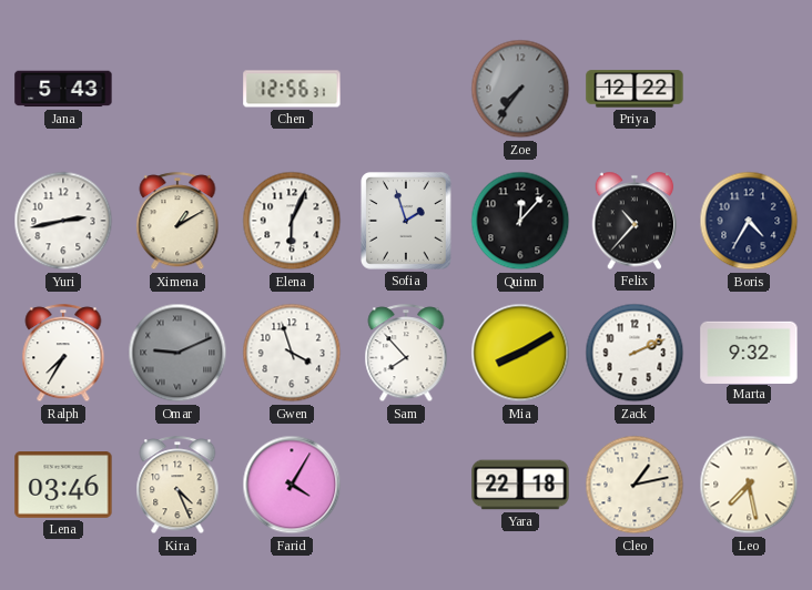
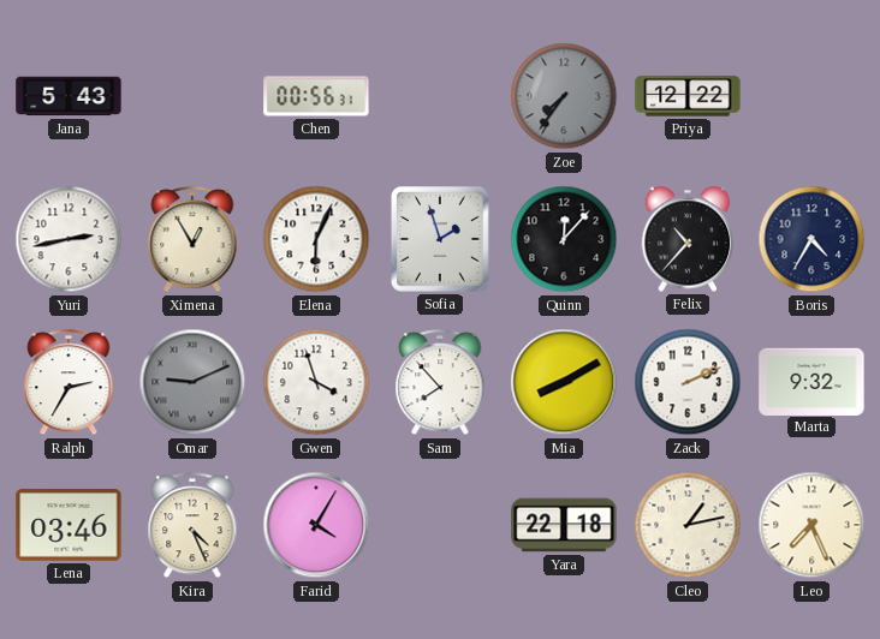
Chen: 12:56 -> 00:56 (316, 96)
Ximena: 1:10 -> 12:55 (192, 240)
Ralph: 7:35 -> 2:35 (69, 383)
Leo: 7:28 -> 7:26 (811, 525)
